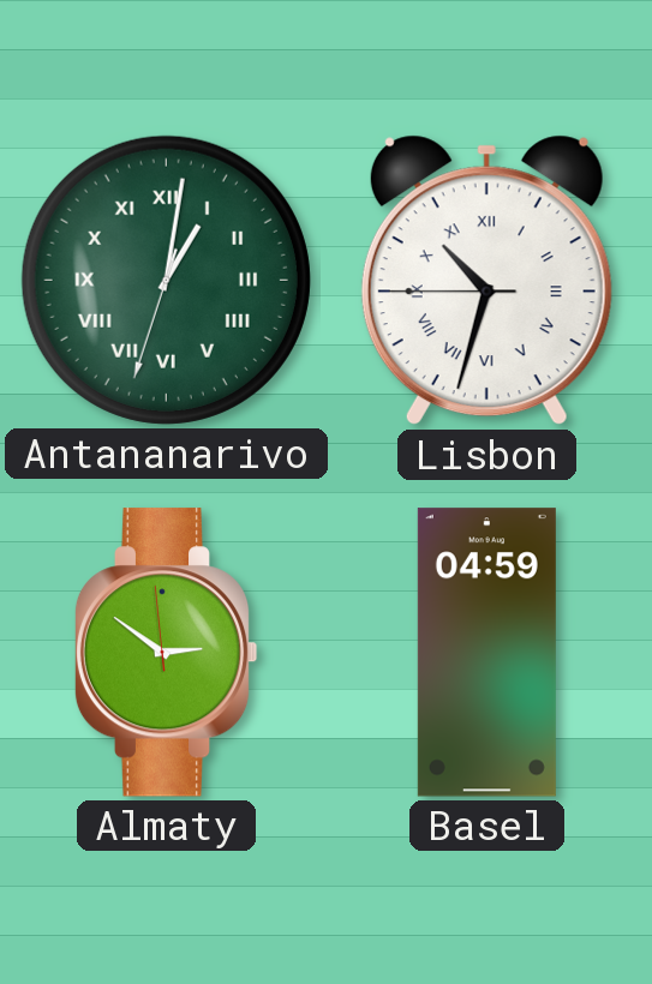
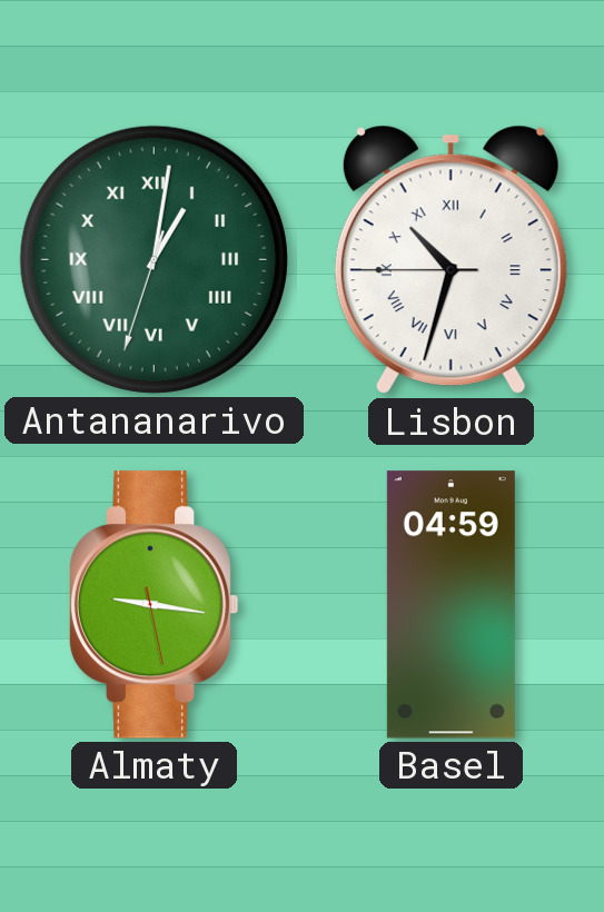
Almaty: 2:50 -> 9:16 (154, 605)
